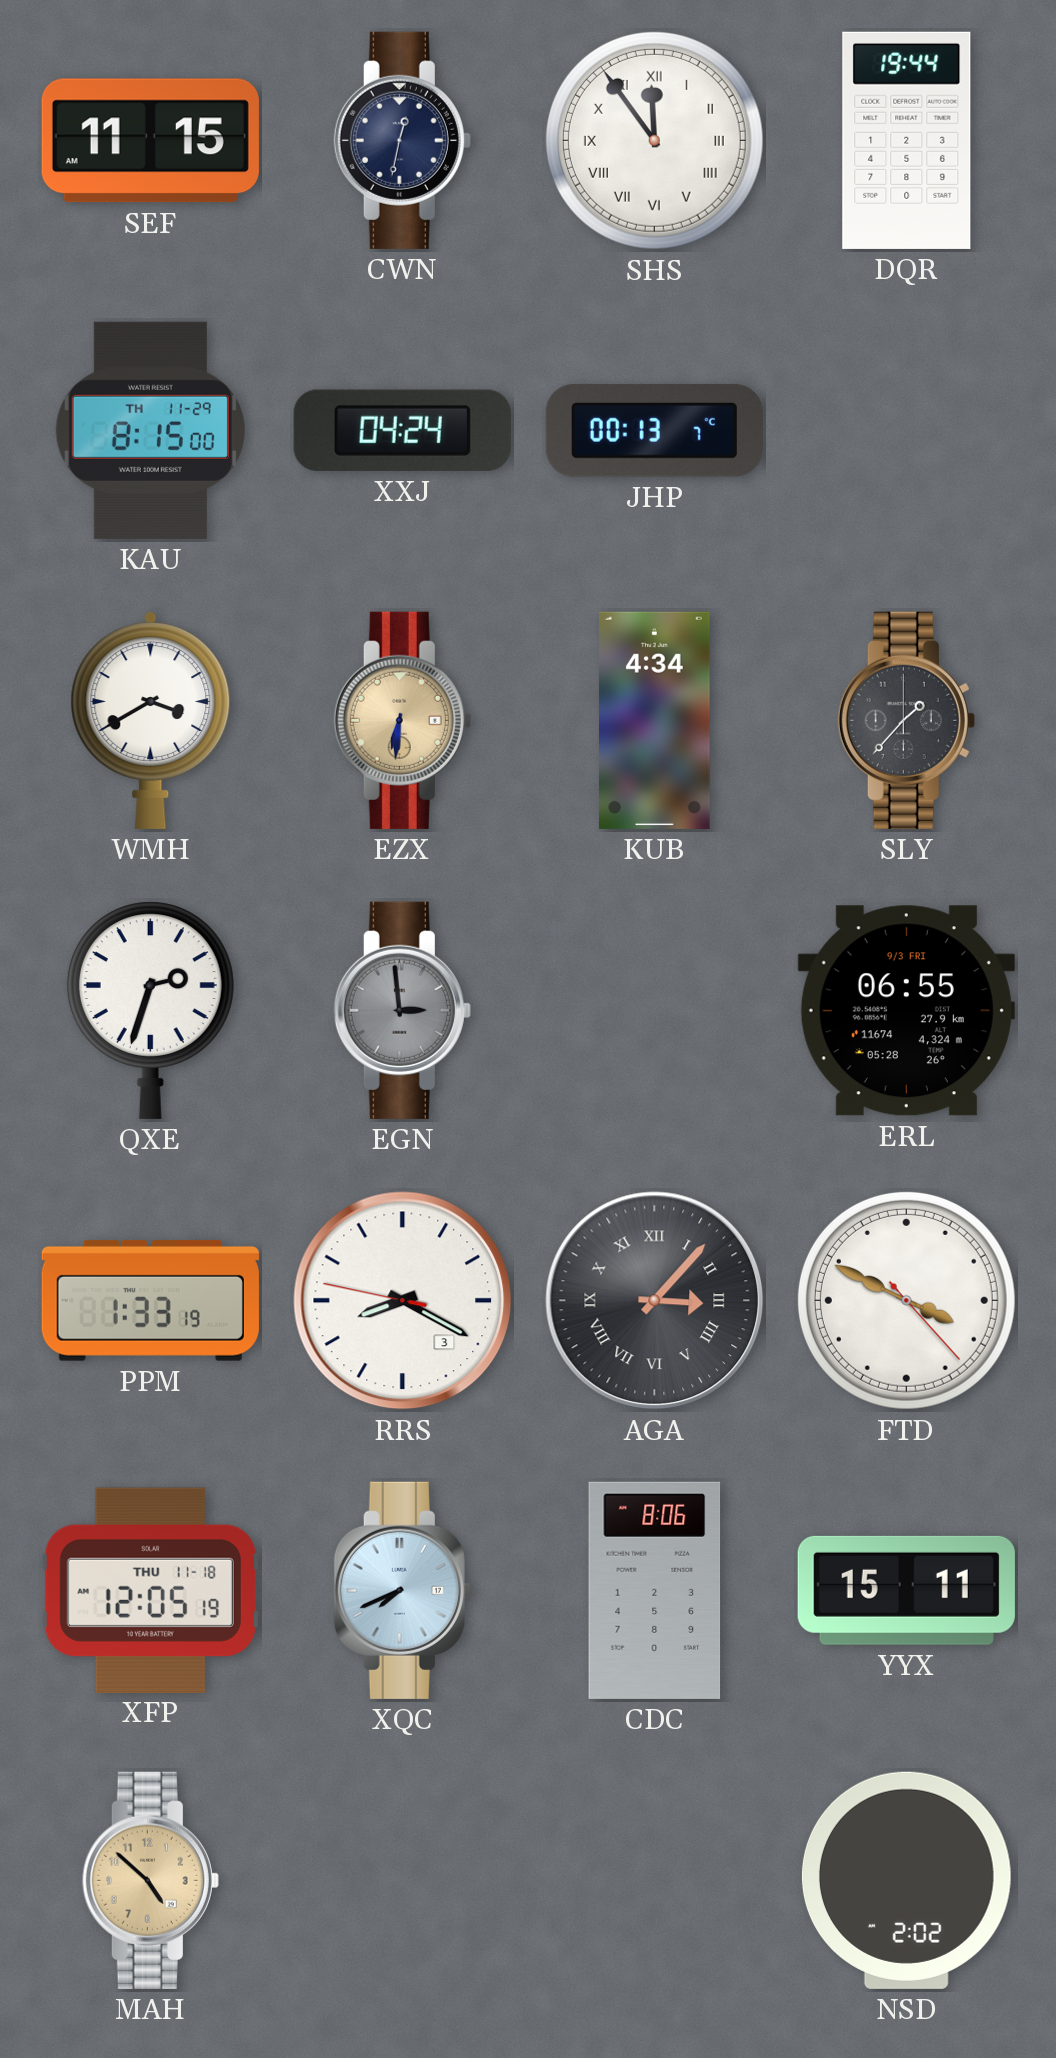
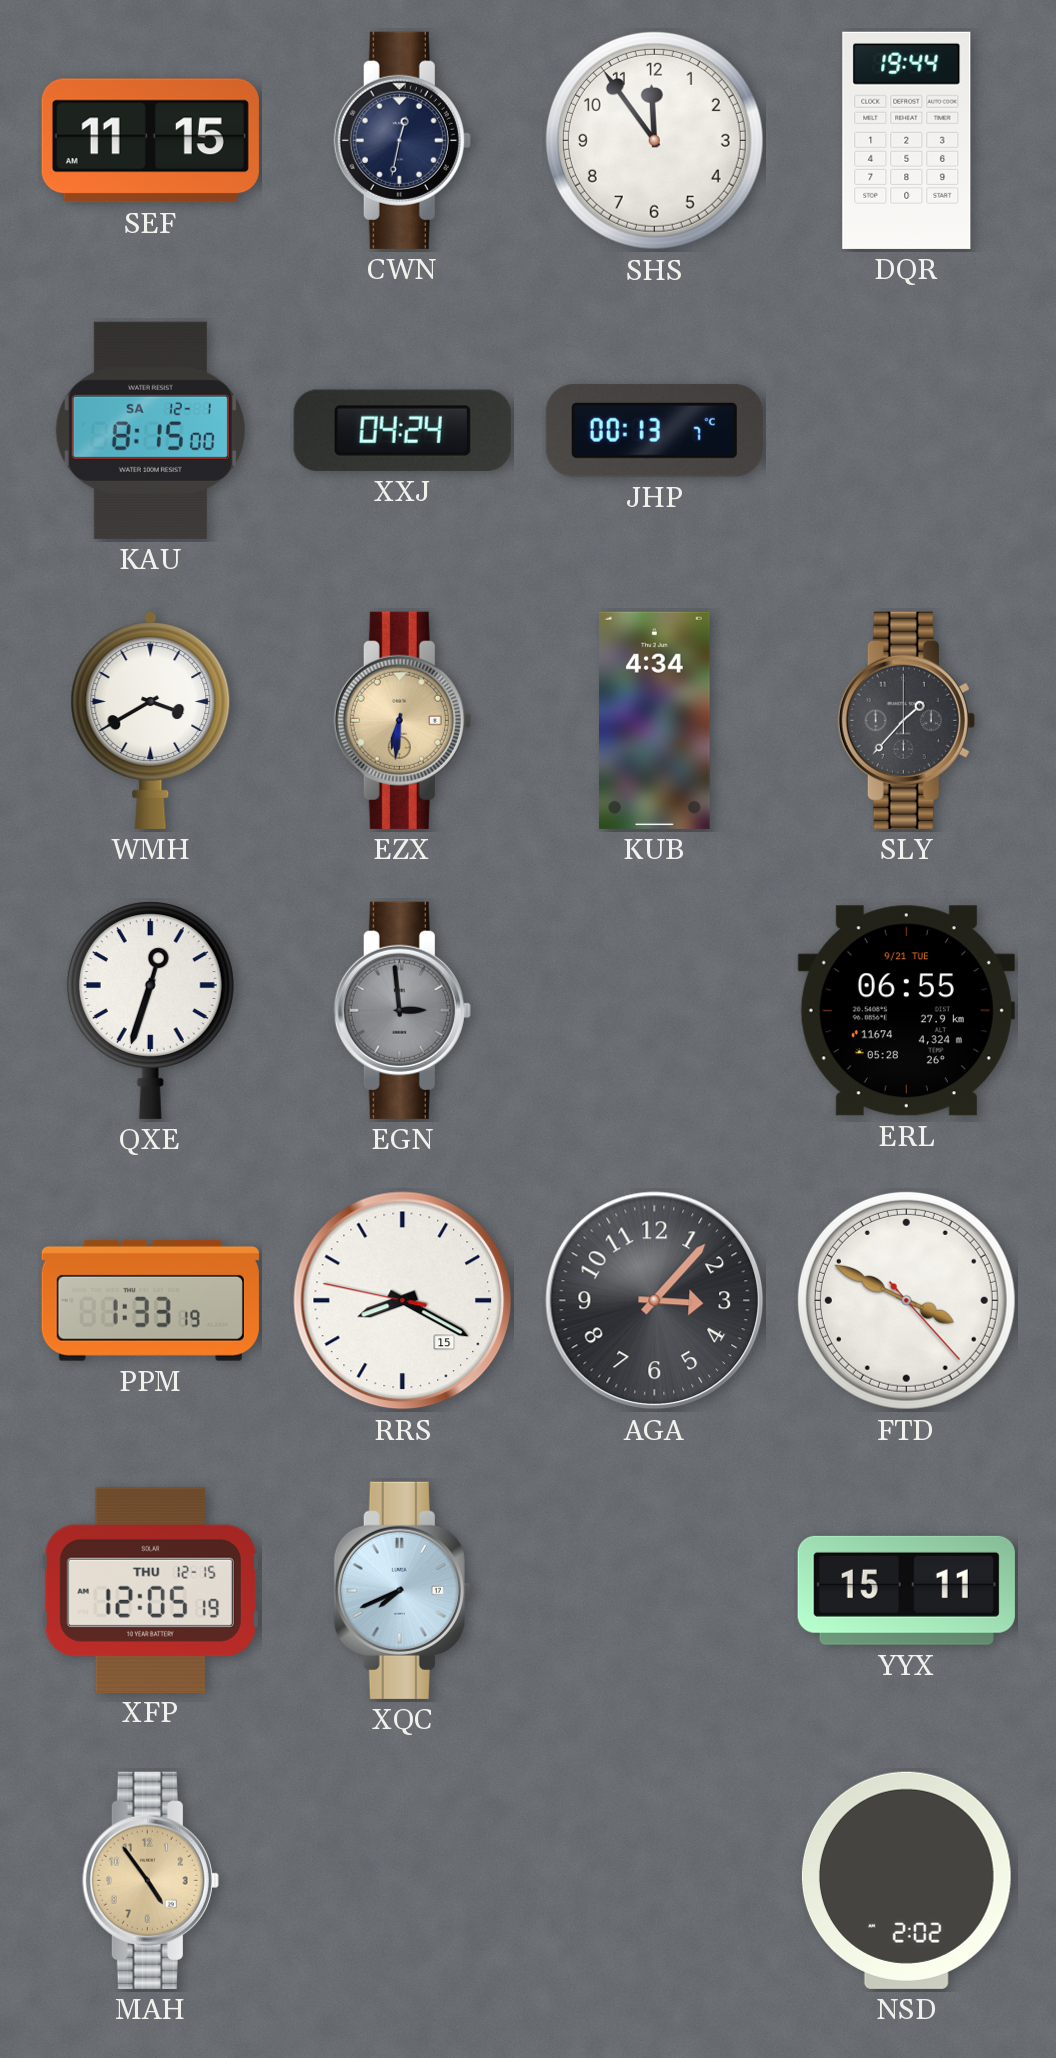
SHS numerals: Roman -> Arabic (654, 140)
KAU date: TH 11-29 -> SA 12-1 (150, 430)
QXE: 2:33 -> 12:33 (150, 1010)
ERL date: 9/3 FRI -> 9/21 TUE (906, 1011)
RRS date: 3 -> 15 (403, 1301)
AGA numerals: Roman -> Arabic (655, 1301)
XFP date: THU 11-18 -> THU 12-15 (150, 1590)
CDC: 8:06 -> none (655, 1590)
MAH: 4:52 -> 4:54 (150, 1880)
